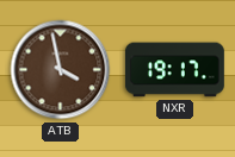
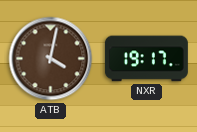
ATB: 3:58 -> 4:02 (51, 59)
